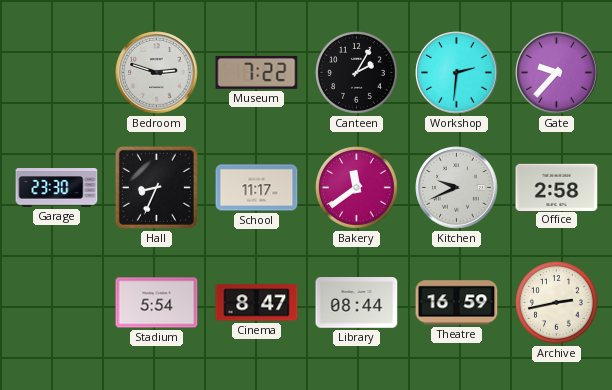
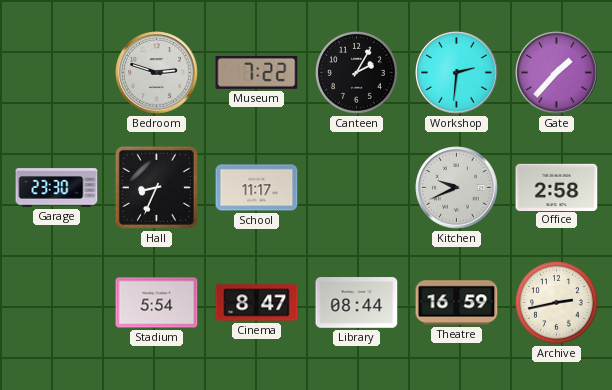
Gate: 9:37 -> 1:37 (557, 73)
Bakery: 11:39 -> none (357, 188)
